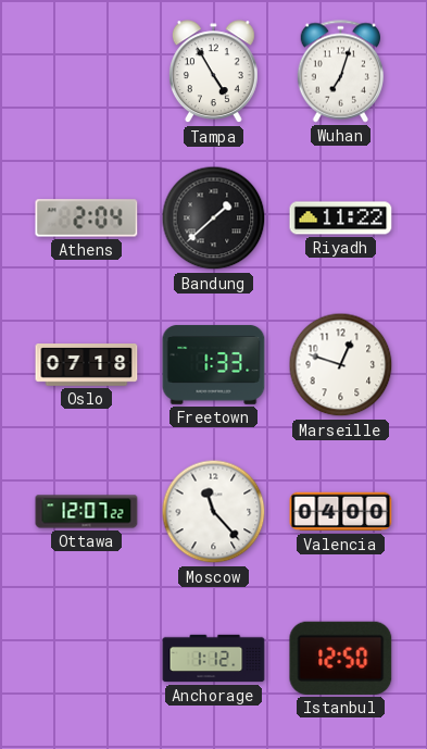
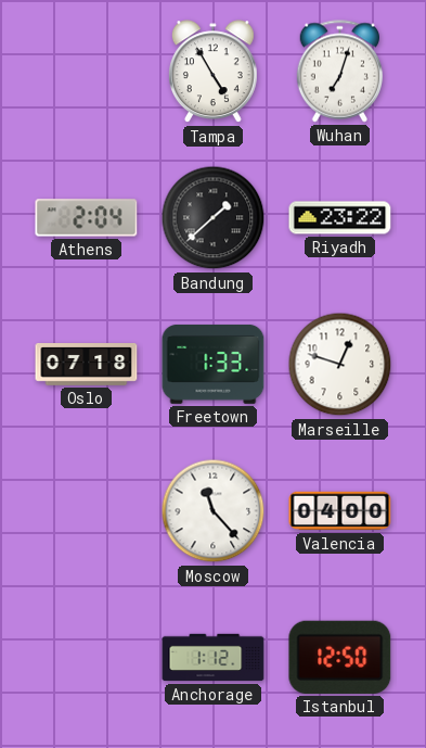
Riyadh: 11:22 -> 23:22 (340, 218)
Ottawa: 12:07 -> none (87, 512)
